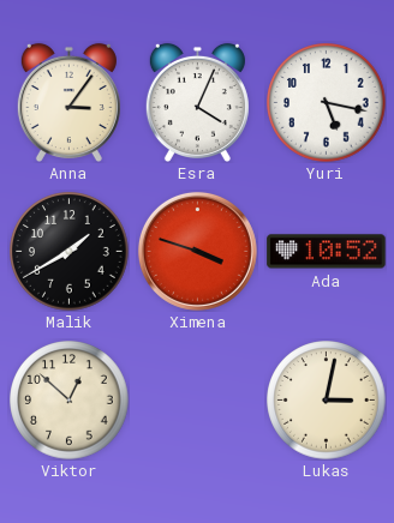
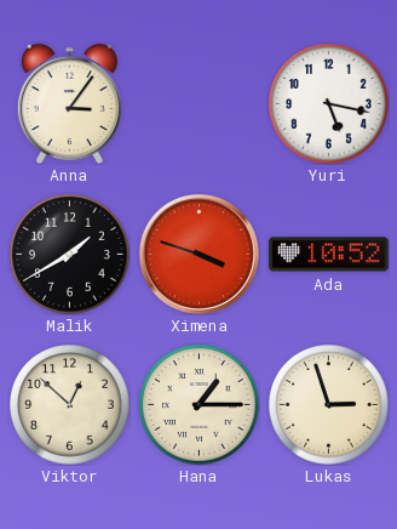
Esra: 4:04 -> none (197, 102)
Hana: none -> 1:15 (200, 405)
Lukas: 3:02 -> 2:57 (329, 405)
